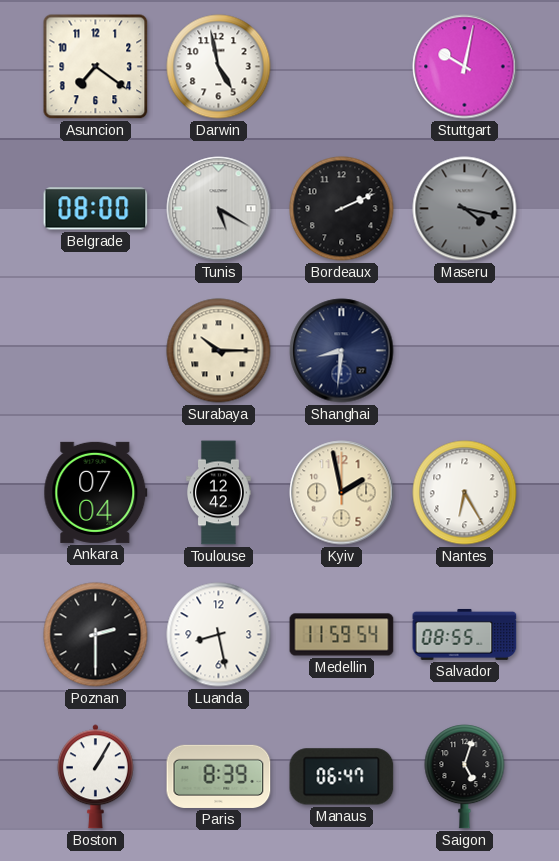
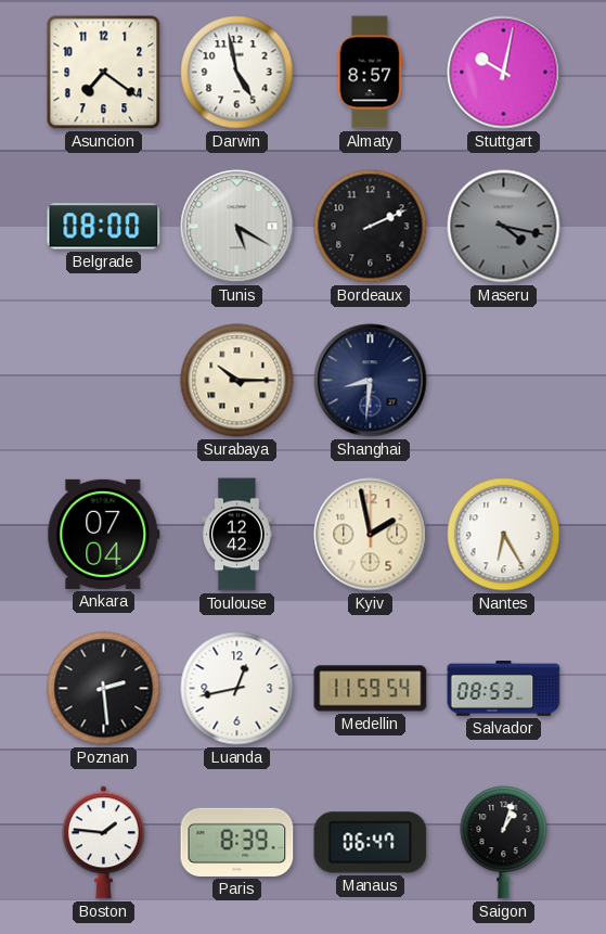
Almaty: none -> 8:57 (370, 73)
Poznan: 2:30 -> 2:29 (104, 689)
Luanda: 8:28 -> 12:43 (237, 689)
Salvador: 08:55 -> 08:53 (504, 688)
Boston: 1:05 -> 1:46 (103, 843)
Saigon: 5:03 -> 1:03 (504, 843)
